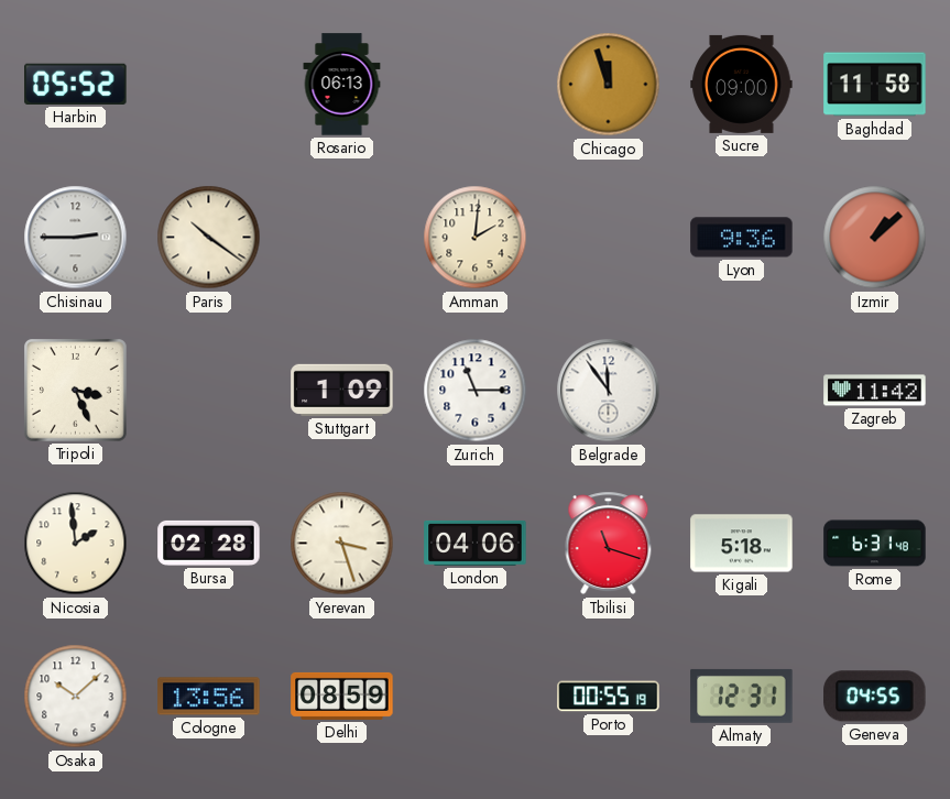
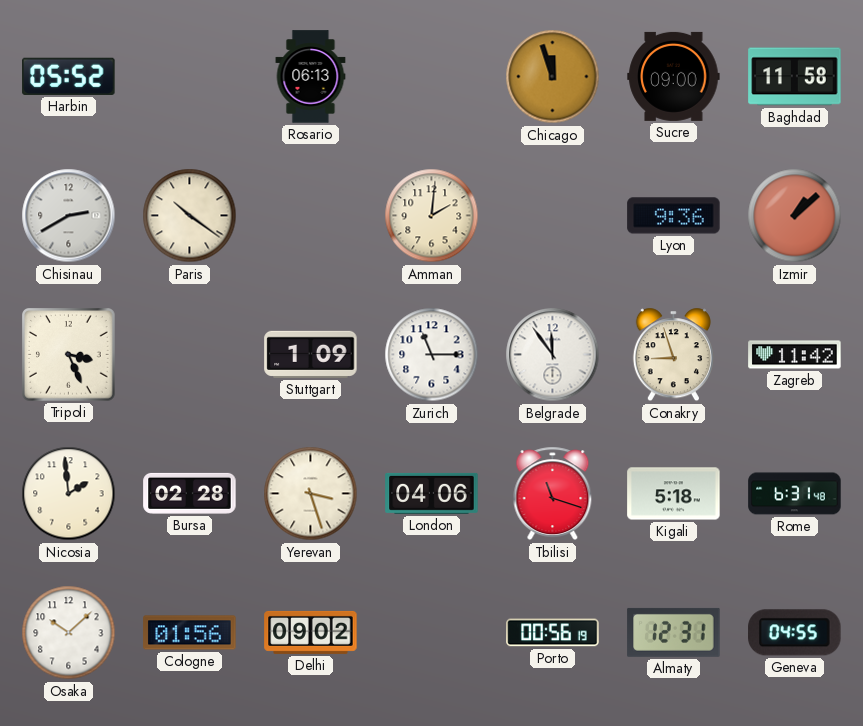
Chisinau: 2:45 -> 2:40 (69, 216)
Conakry: none -> 8:57 (673, 355)
Cologne: 13:56 -> 01:56 (190, 633)
Delhi: 08:59 -> 09:02 (311, 632)
Porto: 00:55 -> 00:56 (553, 633)
